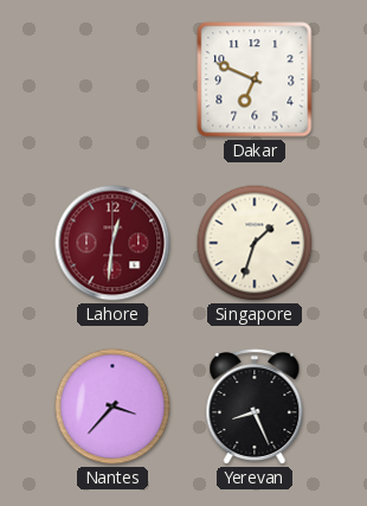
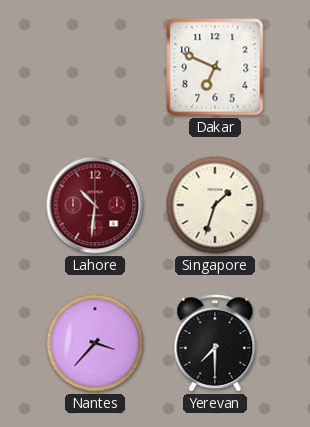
Lahore: 12:31 -> 10:31 (95, 205)
Yerevan: 8:26 -> 7:30 (215, 344)
